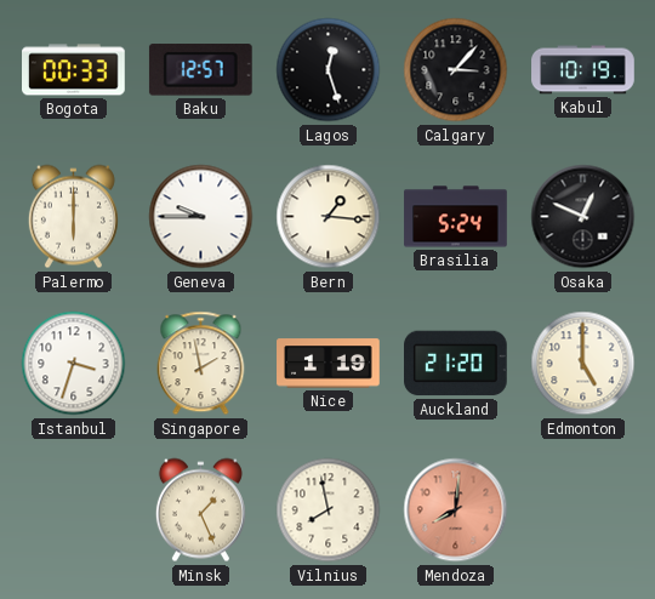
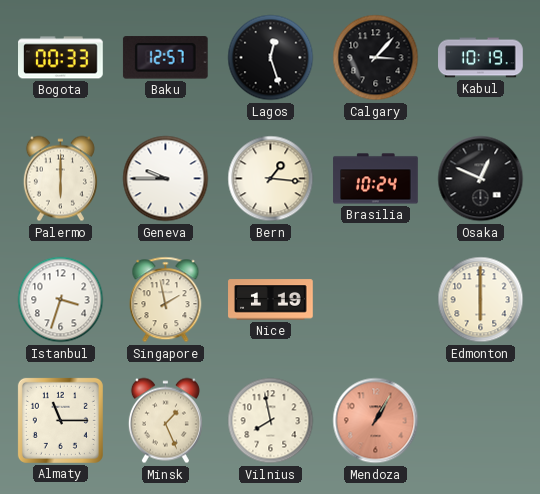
Brasilia: 5:24 -> 10:24 (376, 179)
Auckland: 21:20 -> none (456, 364)
Edmonton: 5:00 -> 6:00 (481, 300)
Almaty: none -> 11:15 (60, 420)
Mendoza: 8:01 -> 1:05 (376, 421)
